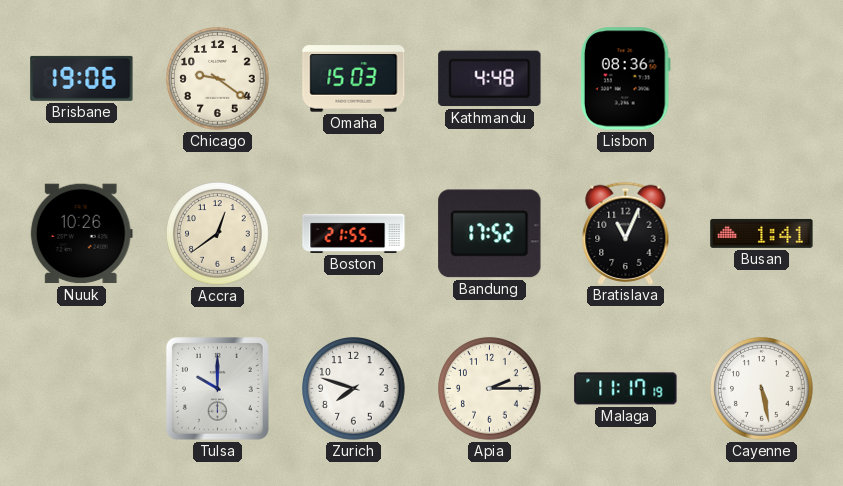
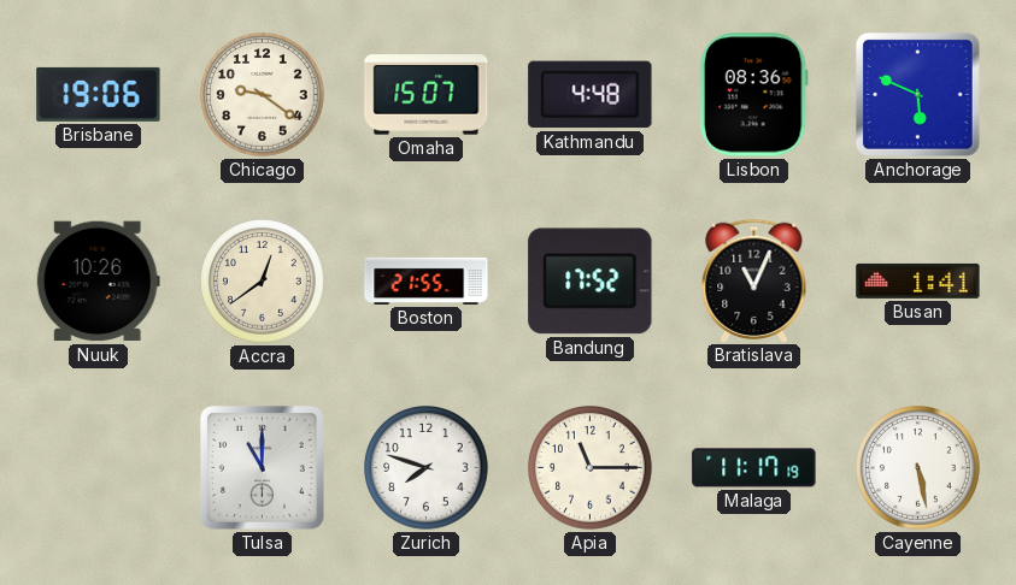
Omaha: 15:03 -> 15:07 (427, 95)
Anchorage: none -> 5:49 (918, 95)
Tulsa: 10:00 -> 11:00 (263, 468)
Apia: 2:15 -> 11:15 (591, 468)
